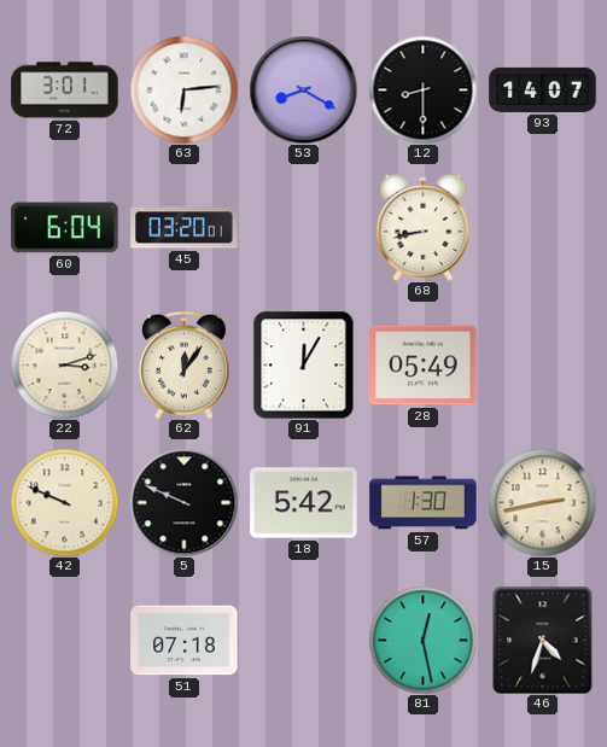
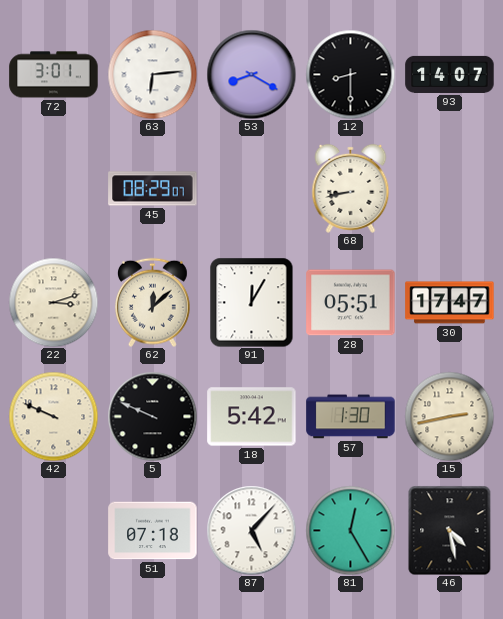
60: 6:04 -> none (65, 228)
45: 03:20 -> 08:29 (153, 189)
62: 12:06 -> 12:08 (152, 302)
28: 05:49 -> 05:51 (351, 303)
30: none -> 17:47 (450, 303)
87: none -> 5:07 (251, 530)
81: 12:28 -> 12:25 (350, 530)
46: 4:33 -> 4:28 (450, 530)
